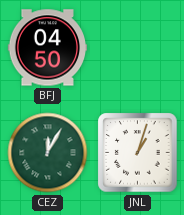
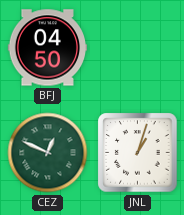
CEZ: 12:05 -> 12:49 (48, 153)
